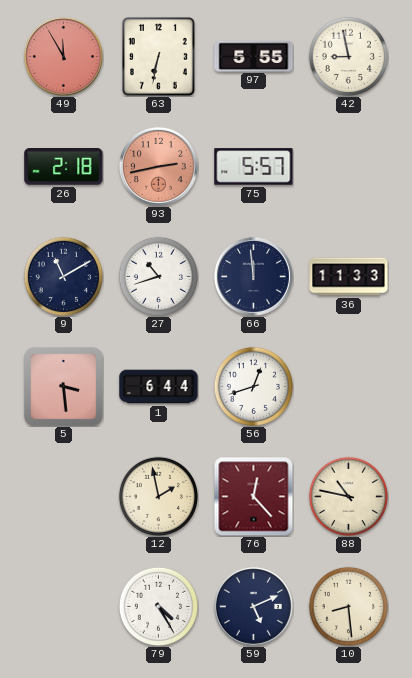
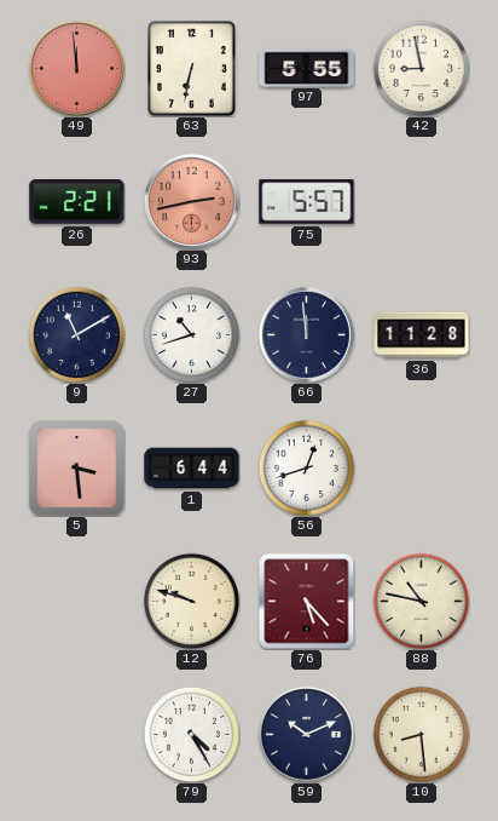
49: 11:55 -> 11:59 (76, 68)
26: 2:18 -> 2:21 (77, 202)
36: 11:33 -> 11:28 (422, 335)
12: 1:58 -> 9:48 (191, 601)
76: 12:23 -> 5:23 (306, 601)
59: 5:11 -> 10:11 (306, 734)
